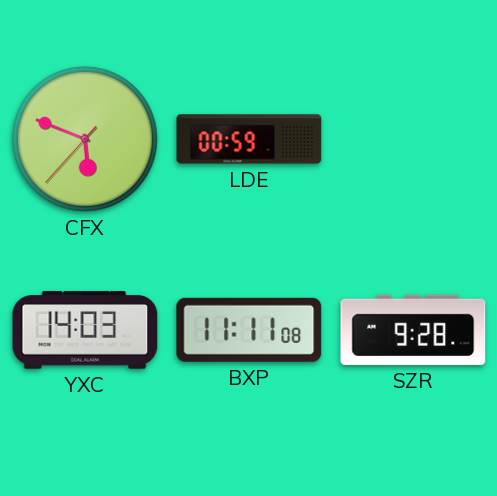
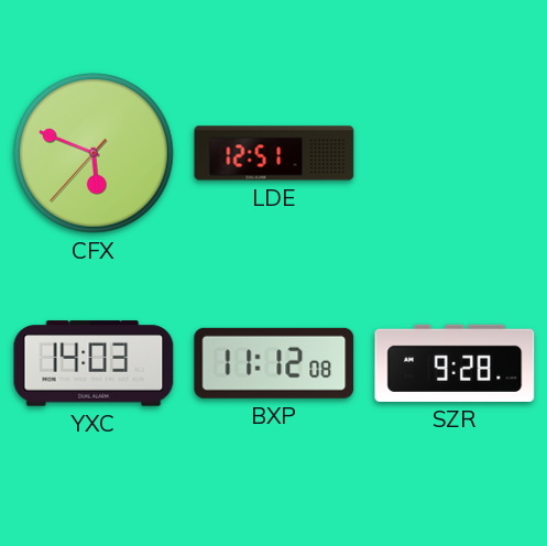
LDE: 00:59 -> 12:51 (274, 153)
BXP: 11:11 -> 11:12 (274, 363)
